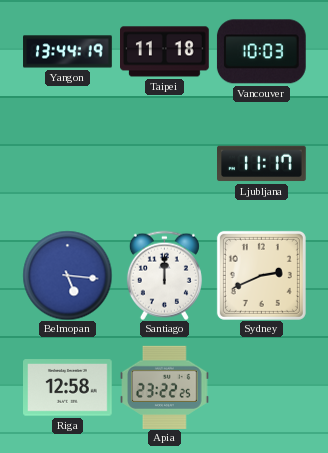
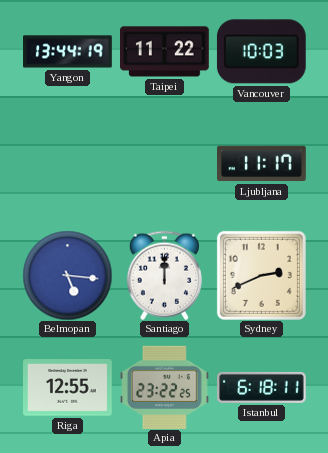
Taipei: 11:18 -> 11:22 (165, 52)
Riga: 12:58 -> 12:55 (68, 388)
Istanbul: none -> 6:18 (262, 387)
